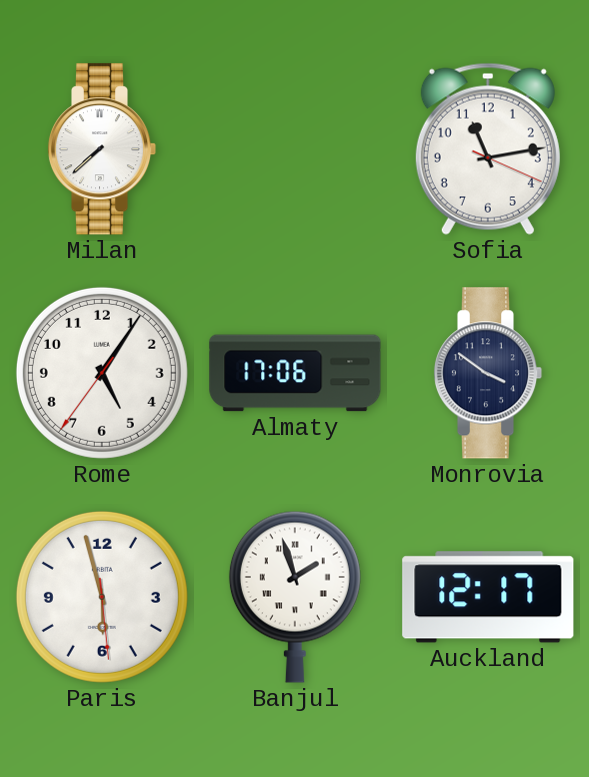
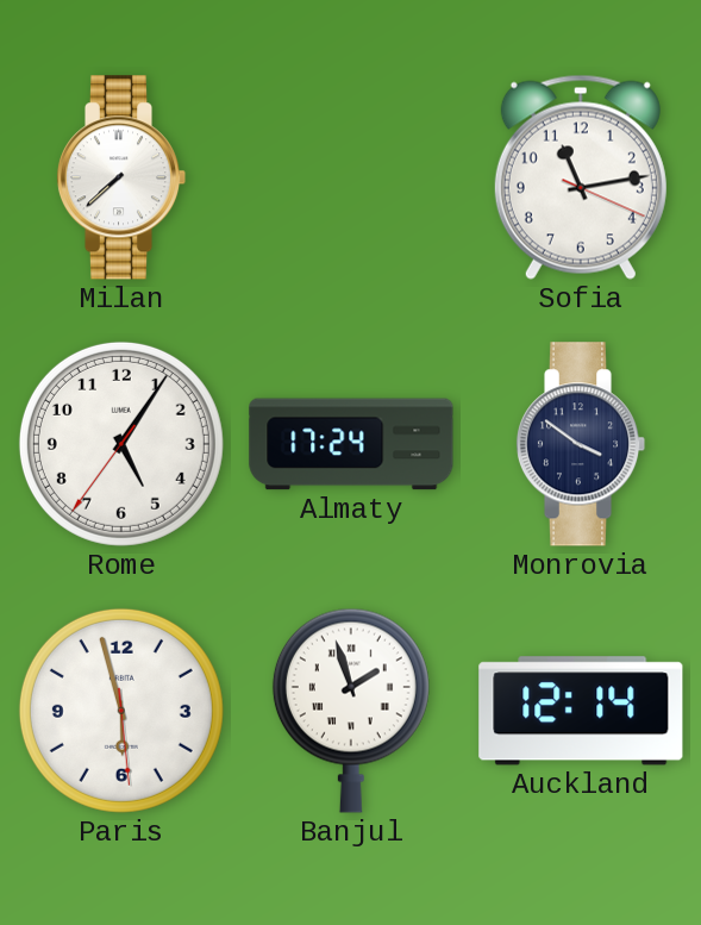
Almaty: 17:06 -> 17:24 (351, 444)
Auckland: 12:17 -> 12:14 (581, 711)
